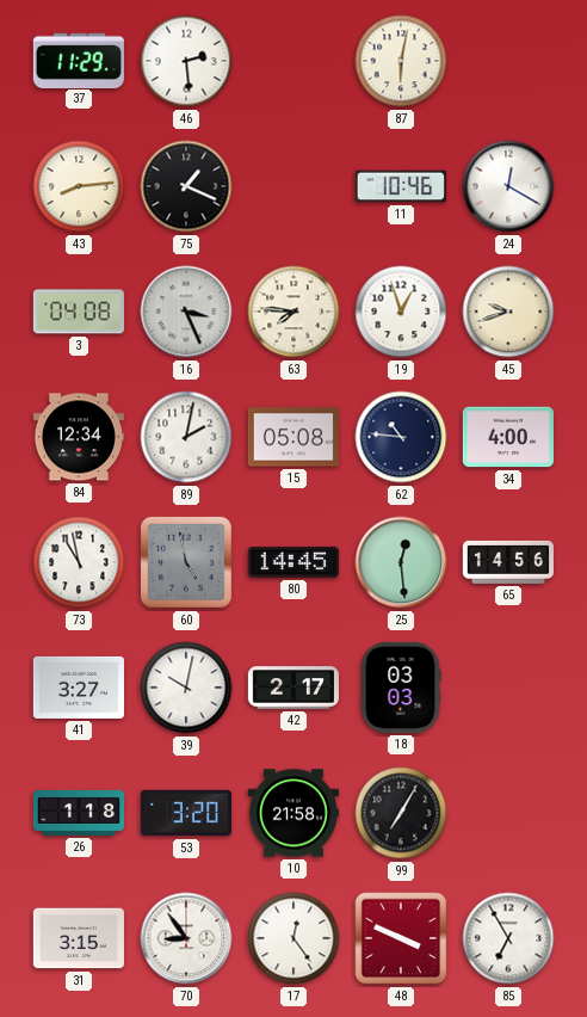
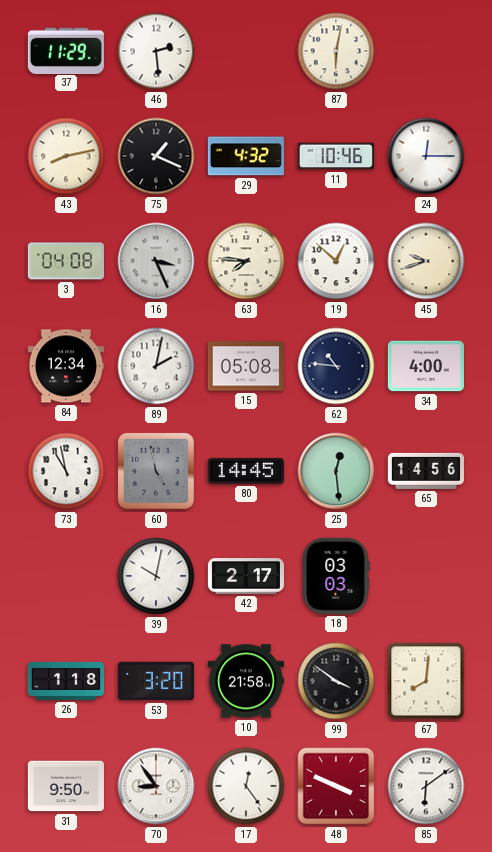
43: 8:14 -> 8:13 (66, 156)
29: none -> 4:32 (246, 156)
24: 12:20 -> 12:15 (426, 156)
19: 12:57 -> 12:52 (336, 261)
41: 3:27 -> none (79, 688)
99: 7:05 -> 3:51 (336, 681)
67: none -> 8:01 (426, 681)
31: 3:15 -> 9:50 (66, 786)
85: 6:55 -> 6:09 (426, 786)
